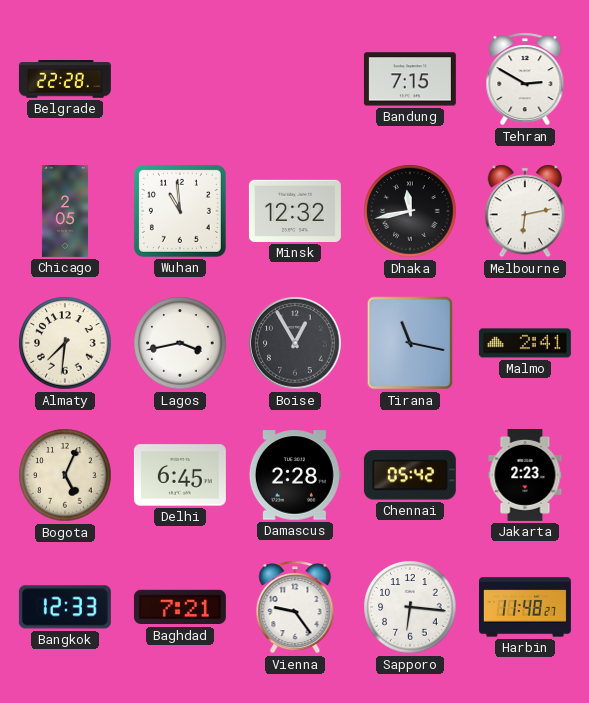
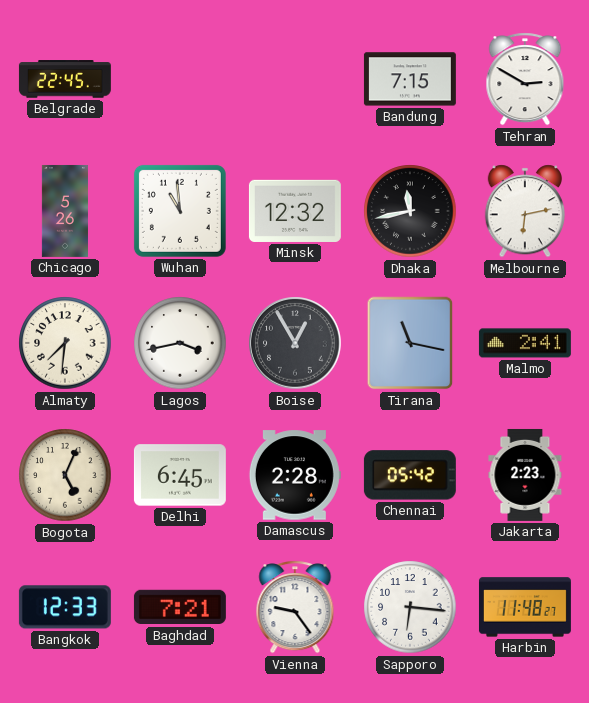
Belgrade: 22:28 -> 22:45 (65, 79)
Chicago: 2:05 -> 5:26 (65, 211)
